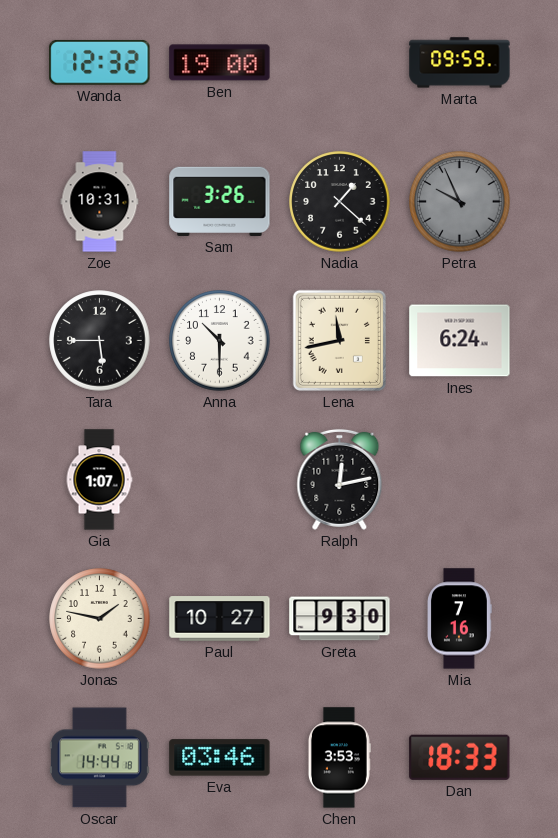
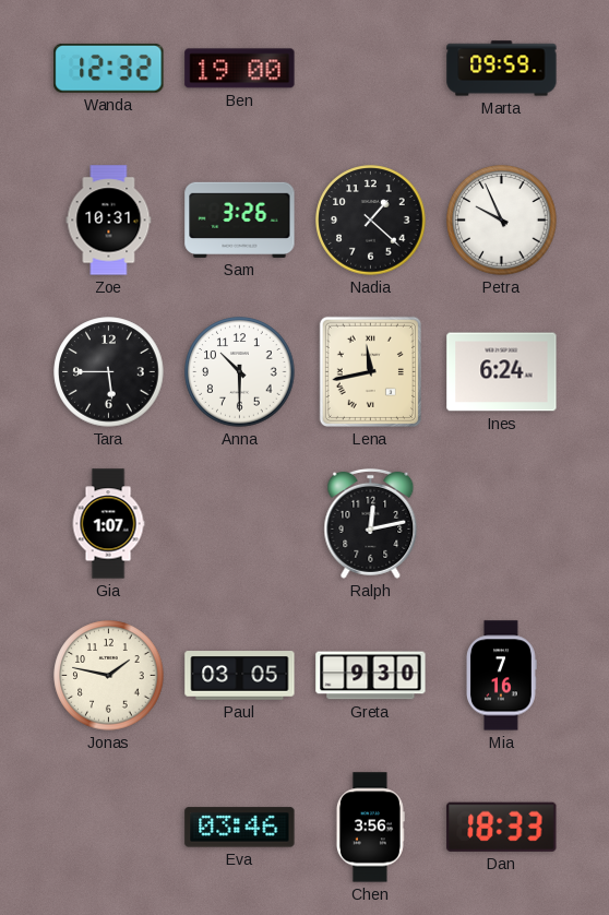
Petra dial: grey -> white (502, 221)
Paul: 10:27 -> 03:05 (240, 676)
Oscar: 14:44 -> none (99, 758)
Chen: 3:53 -> 3:56 (370, 828)
